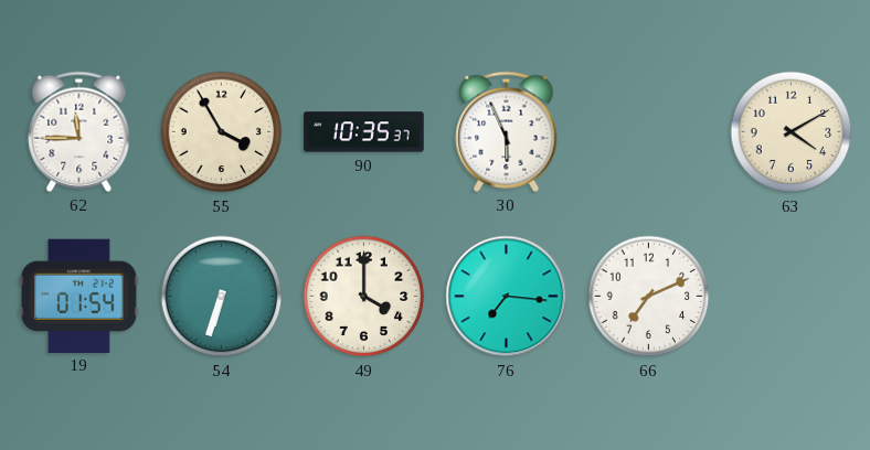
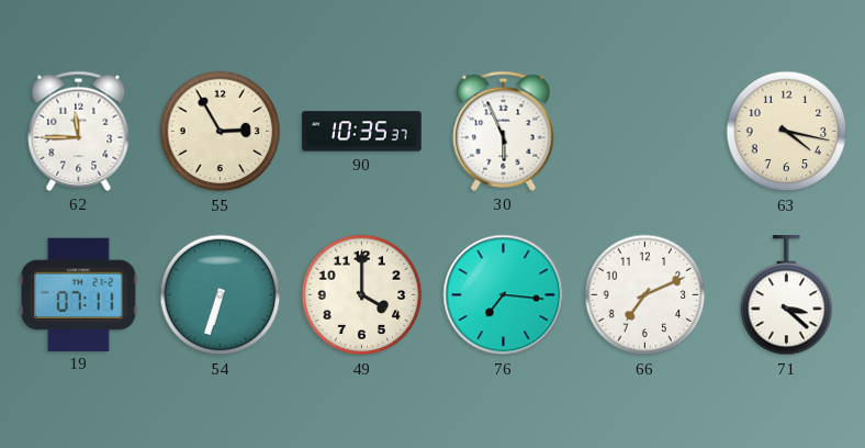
55: 3:55 -> 2:55 (221, 132)
63: 4:10 -> 4:17 (787, 132)
19: 01:54 -> 07:11 (79, 294)
71: none -> 3:22 (787, 295)
